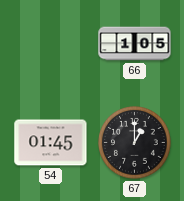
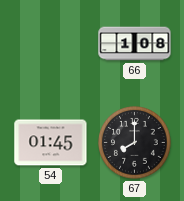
66: 1:05 -> 1:08 (135, 44)
67: 1:00 -> 8:00 (135, 143)
